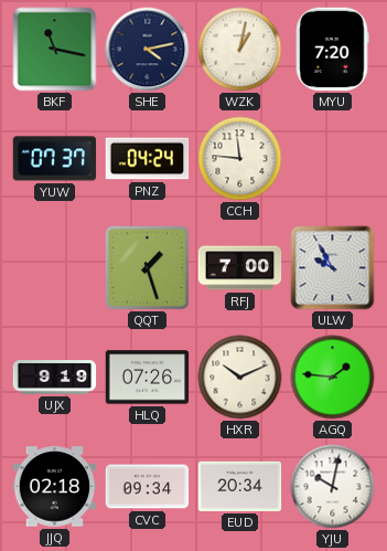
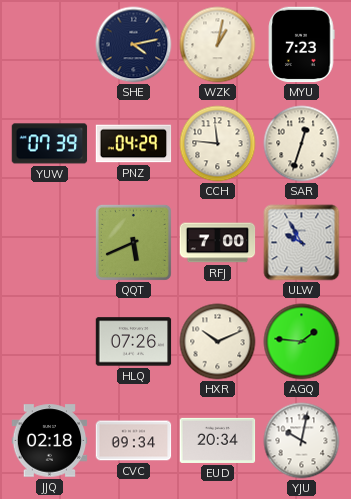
BKF: 11:17 -> none (55, 50)
MYU: 7:20 -> 7:23 (301, 45)
YUW: 07:37 -> 07:39 (50, 144)
PNZ: 04:24 -> 04:29 (134, 144)
SAR: none -> 12:33 (302, 144)
QQT: 1:27 -> 5:41 (133, 242)
UJX: 9:19 -> none (55, 378)
